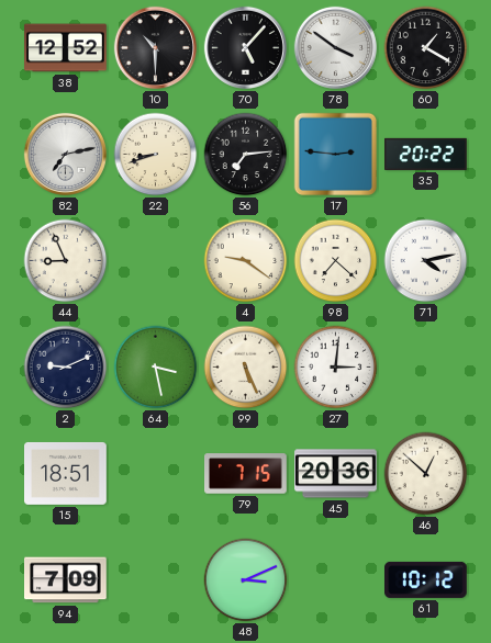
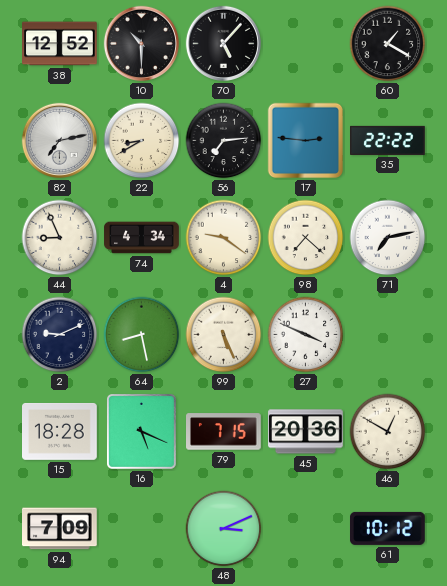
78: 3:51 -> none (335, 47)
22: 8:42 -> 8:40 (142, 141)
35: 20:22 -> 22:22 (388, 140)
74: none -> 4:34 (142, 238)
71: 4:13 -> 7:13 (388, 238)
64: 3:28 -> 8:28 (142, 335)
27: 3:01 -> 3:49 (306, 335)
15: 18:51 -> 18:28 (60, 431)
16: none -> 5:19 (142, 432)
46: 12:52 -> 12:50 (388, 432)
